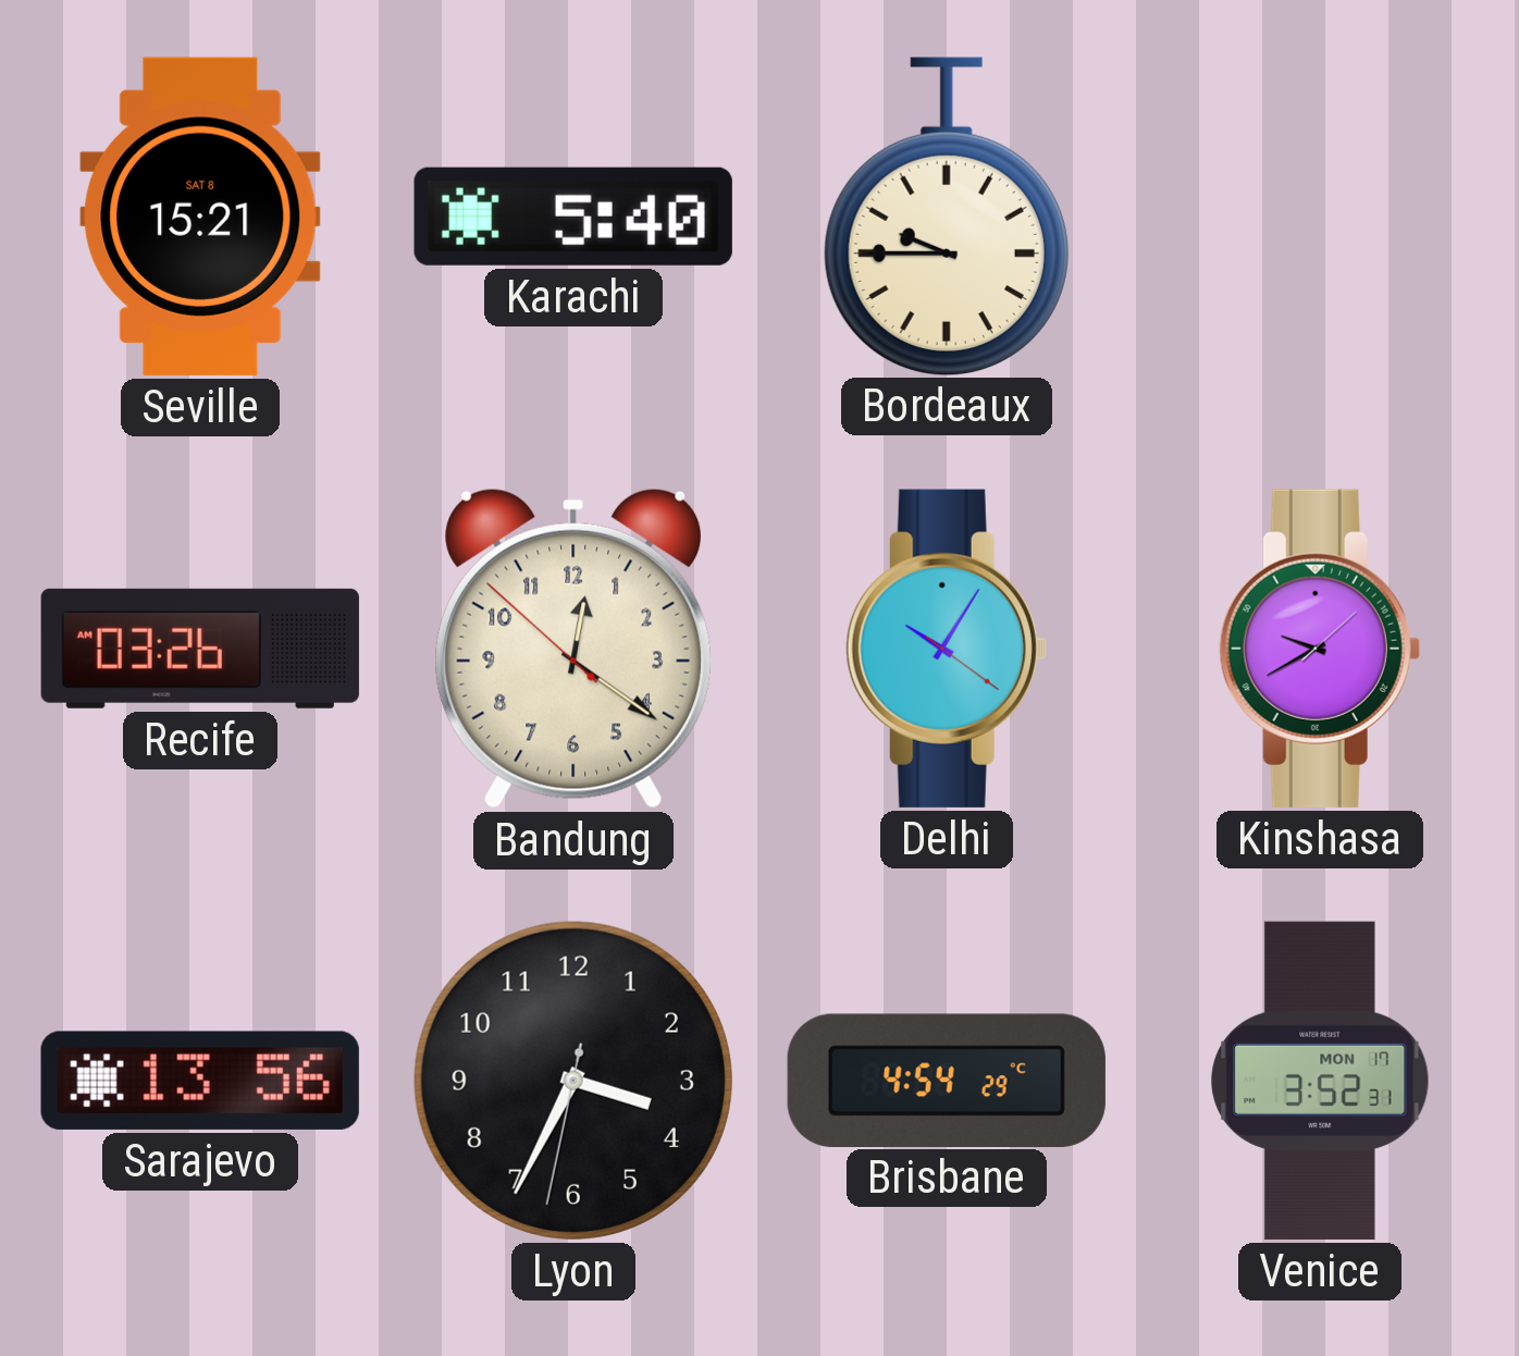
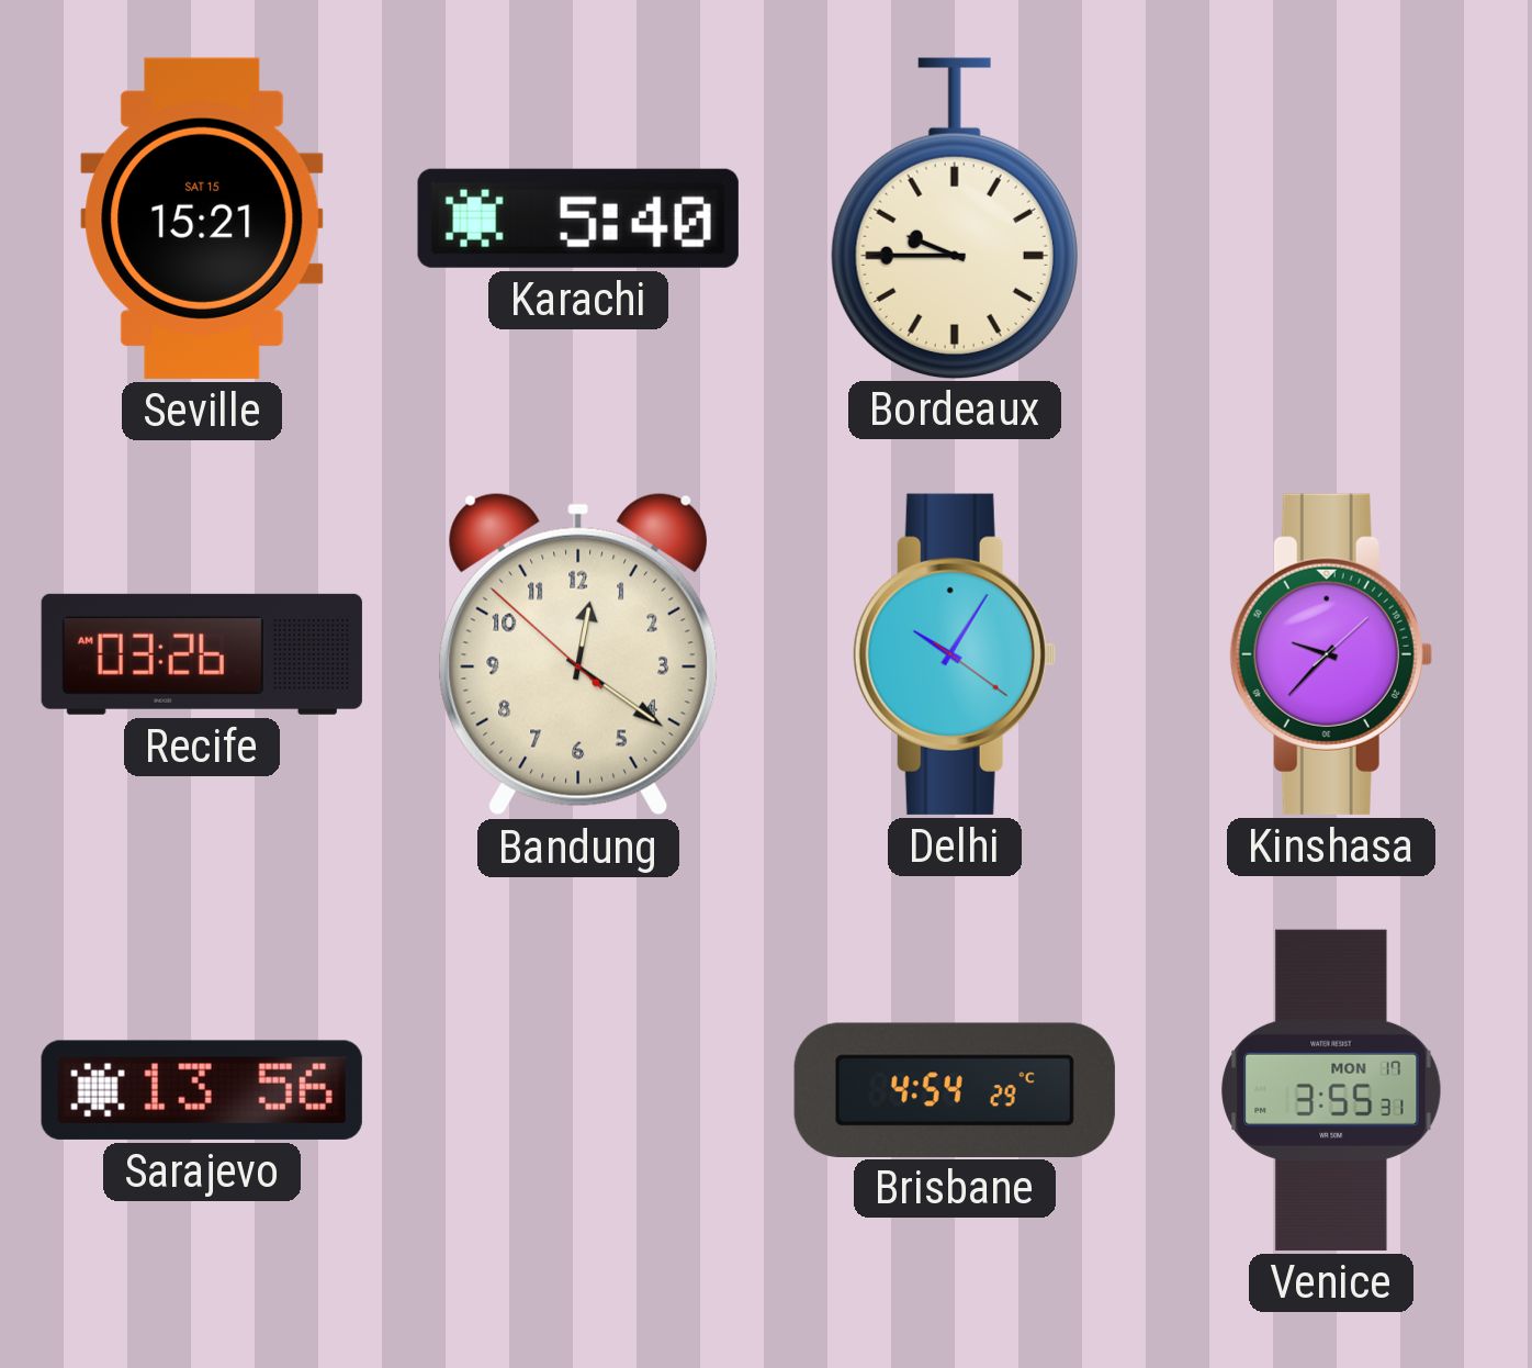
Seville date: SAT 8 -> SAT 15 (202, 218)
Kinshasa: 9:40 -> 9:37 (1331, 654)
Lyon: 3:34 -> none (573, 1081)
Venice: 3:52 -> 3:55 (1331, 1090)
